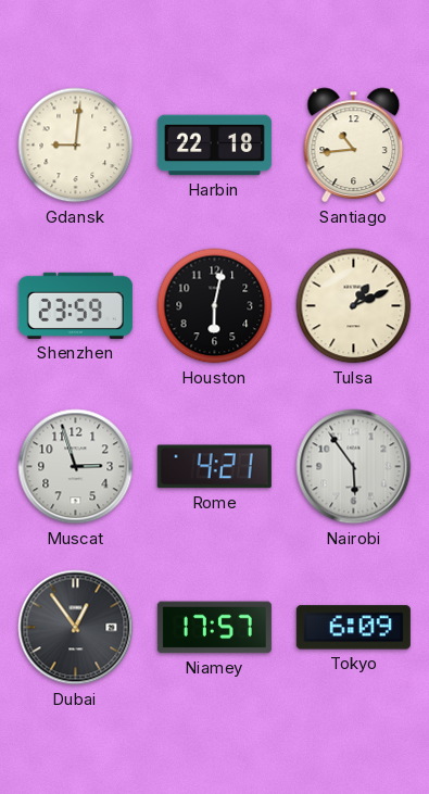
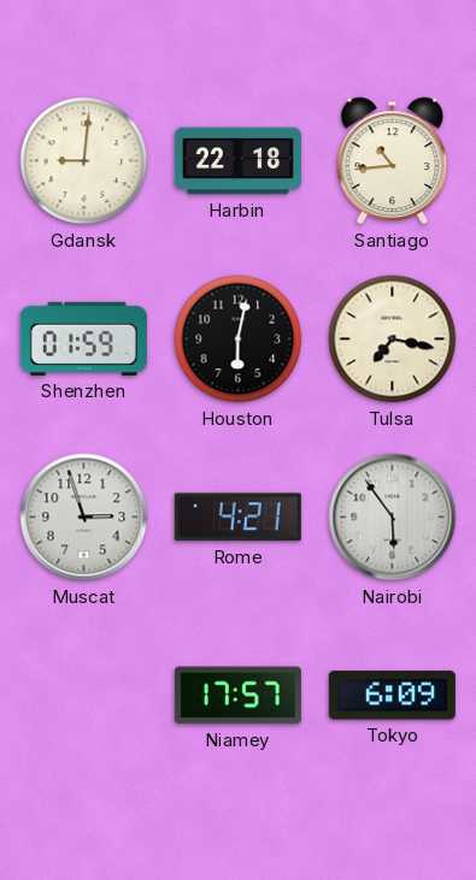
Shenzhen: 23:59 -> 01:59 (83, 338)
Tulsa: 1:11 -> 7:17 (393, 339)
Dubai: 12:54 -> none (76, 628)
